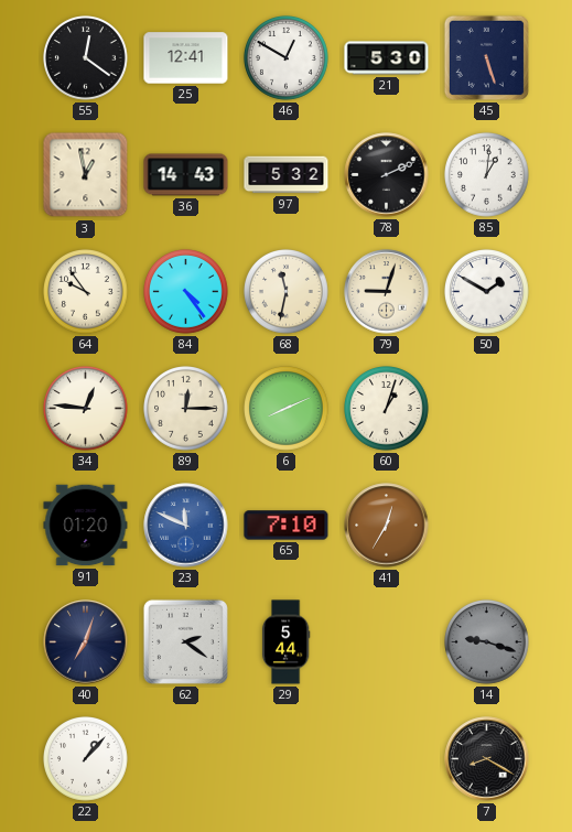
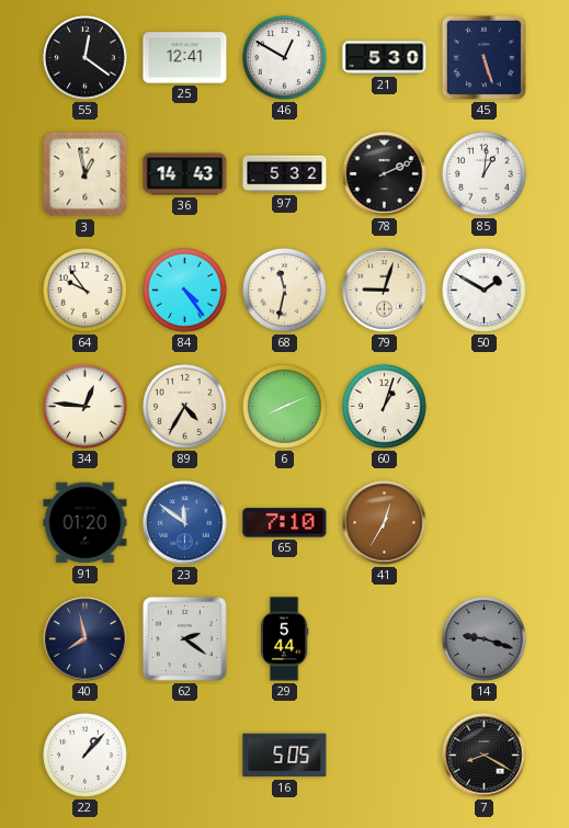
89: 12:15 -> 4:35 (185, 407)
23: 11:49 -> 11:51 (185, 523)
40: 7:03 -> 7:58 (86, 639)
16: none -> 5:05 (285, 756)
